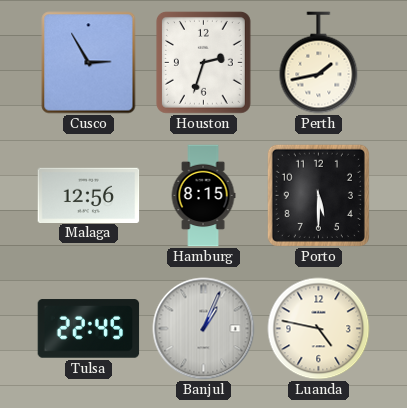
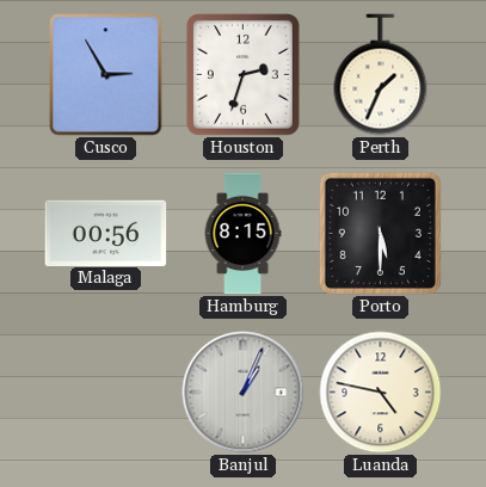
Perth: 1:43 -> 1:34 (381, 75)
Malaga: 12:56 -> 00:56 (106, 233)
Tulsa: 22:45 -> none (89, 329)
